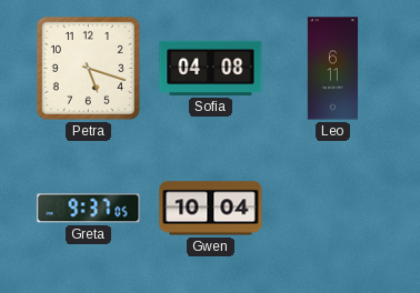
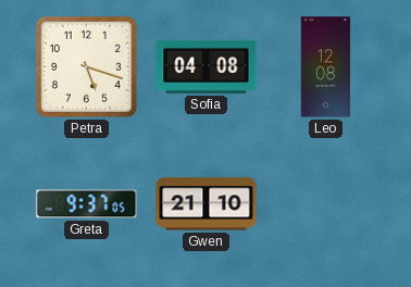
Leo: 6:11 -> 12:08 (326, 67)
Gwen: 10:04 -> 21:10 (207, 204)
